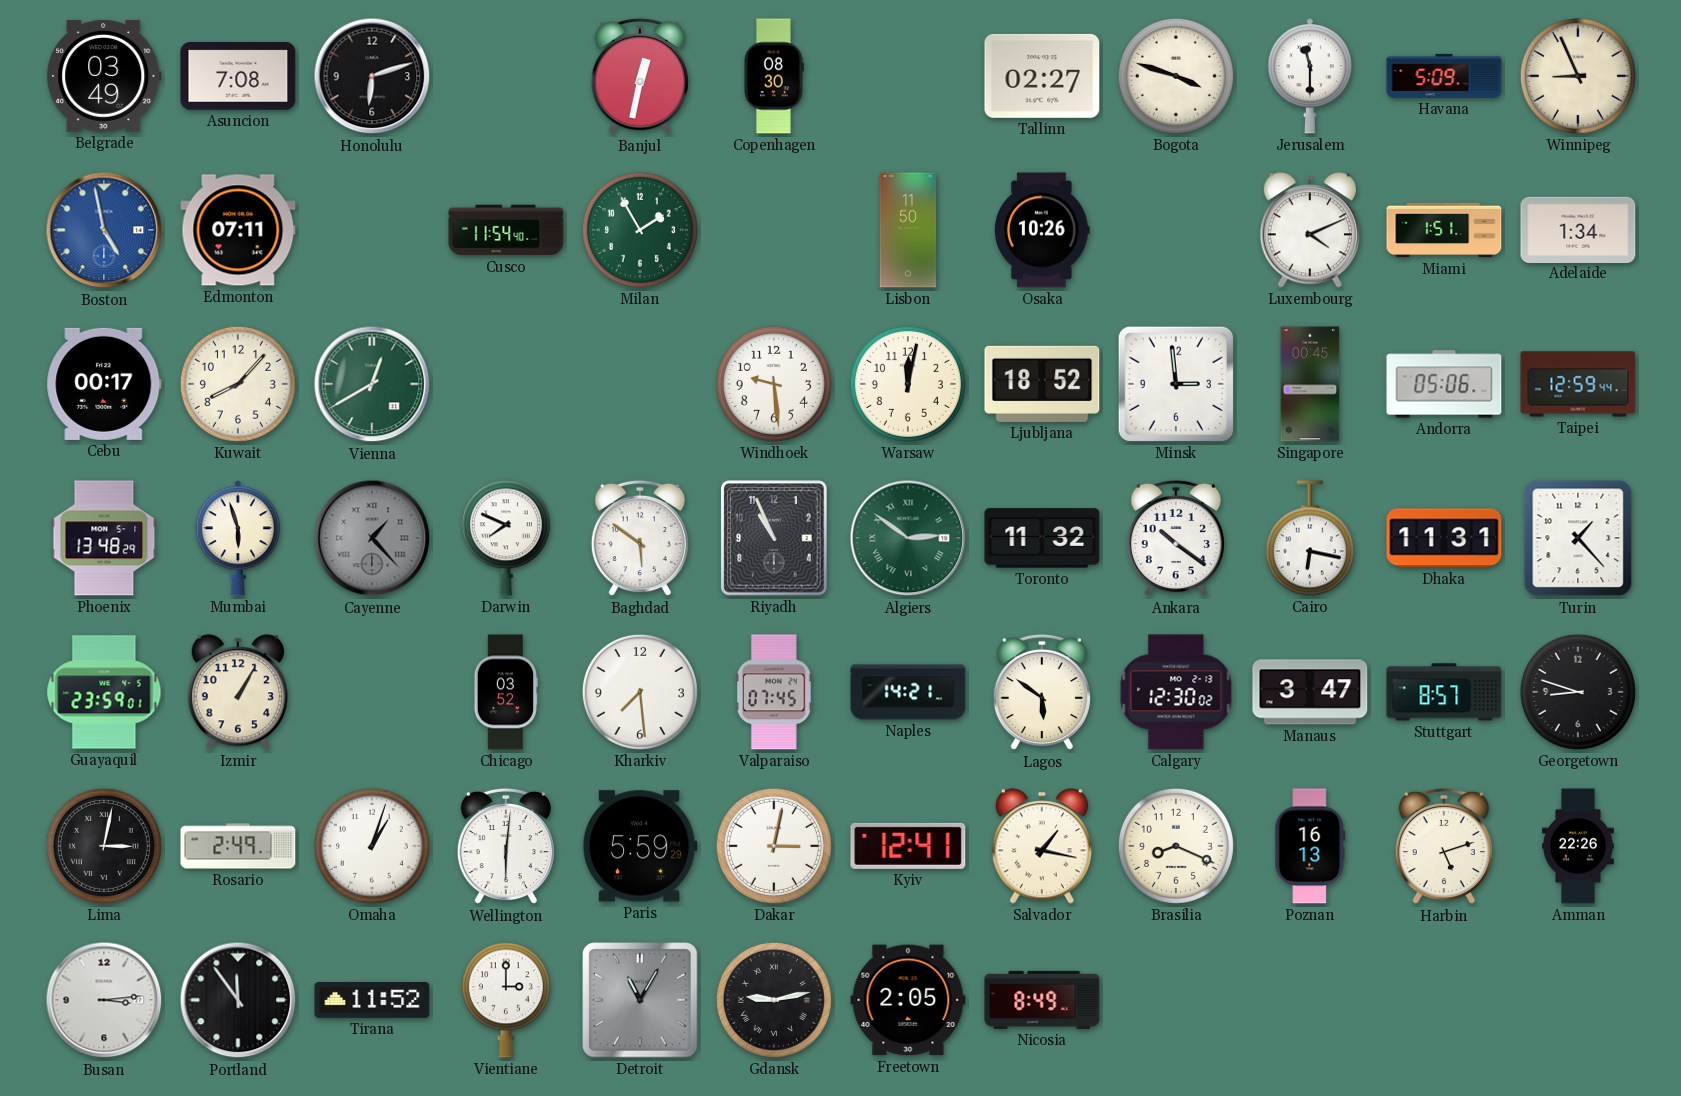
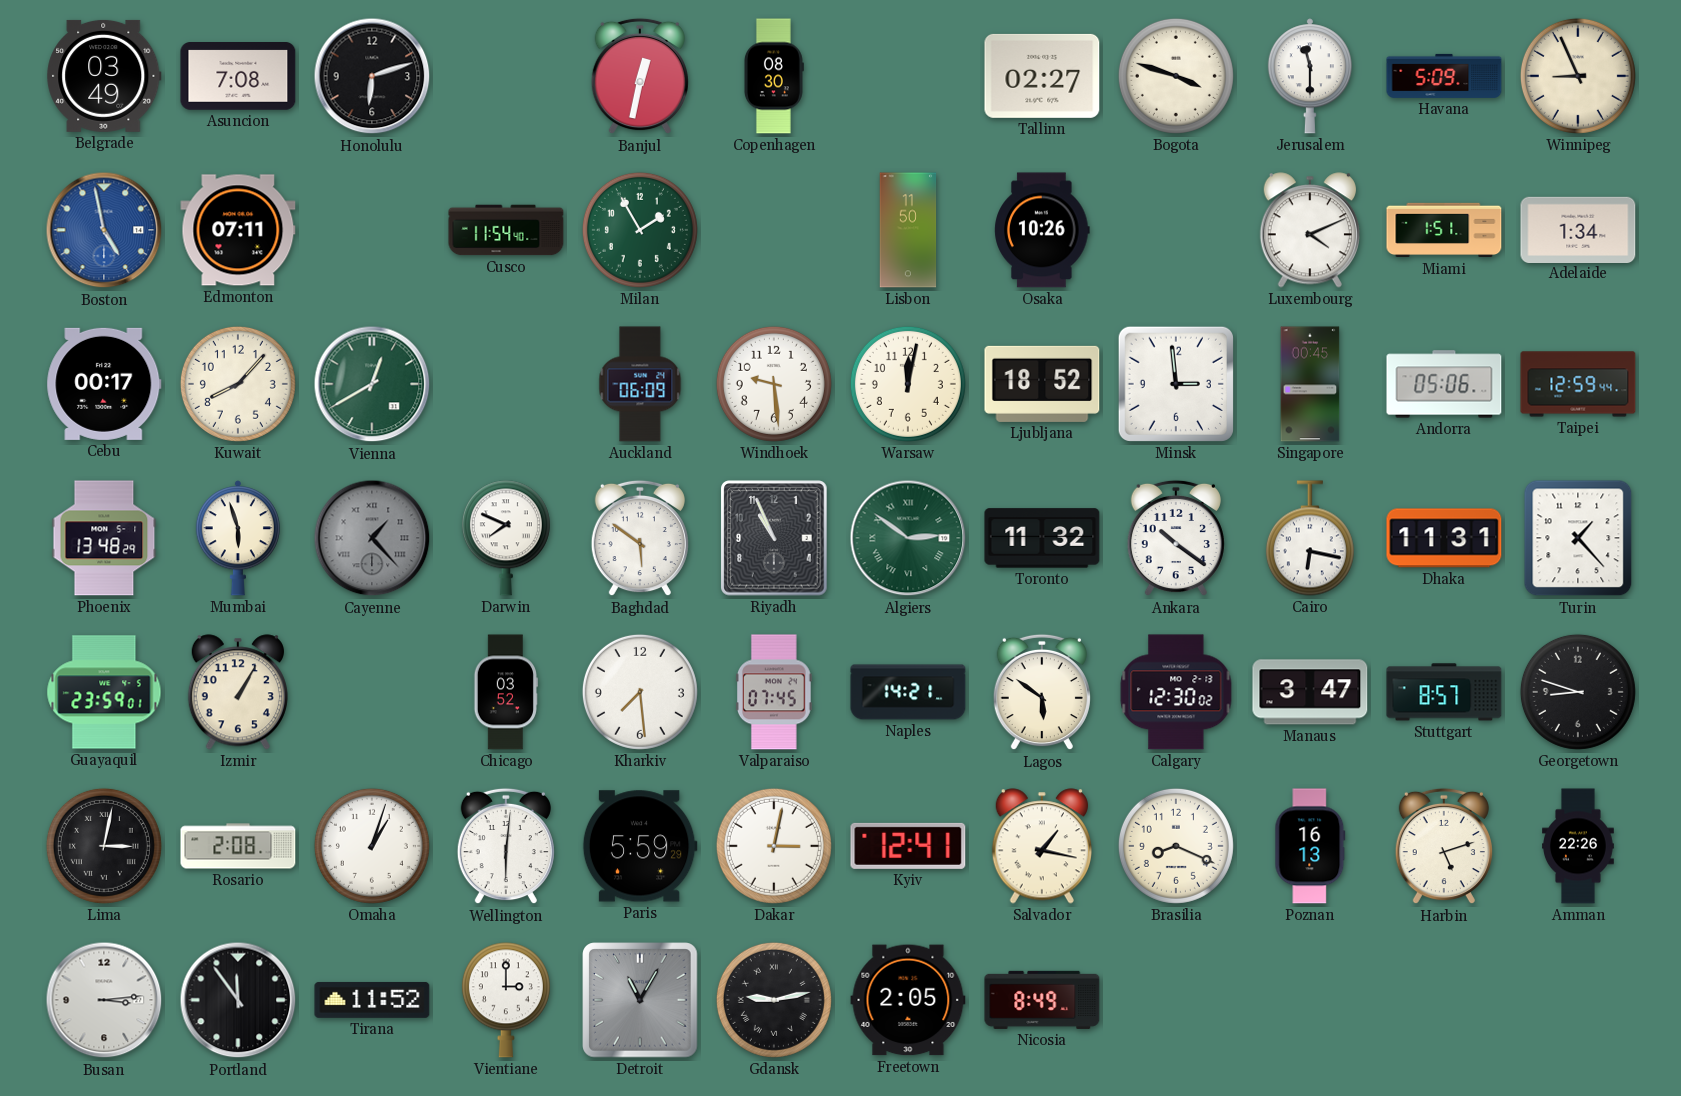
Auckland: none -> 06:09 (640, 384)
Rosario: 2:49 -> 2:08 (238, 846)
